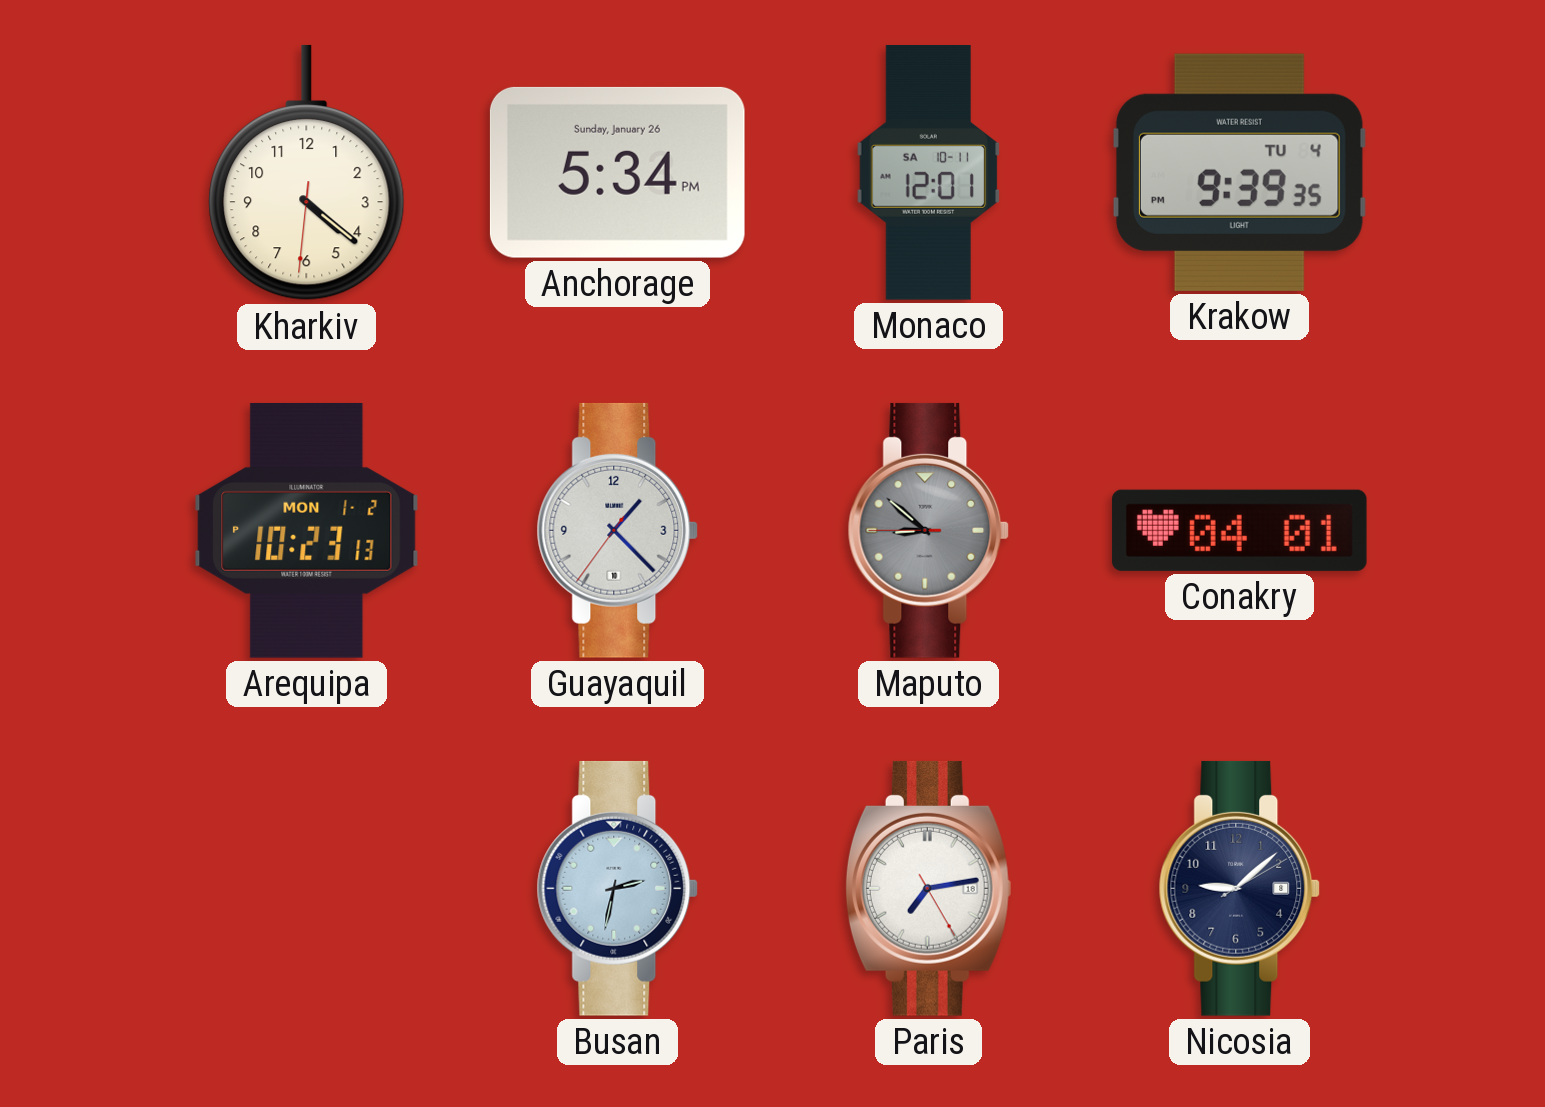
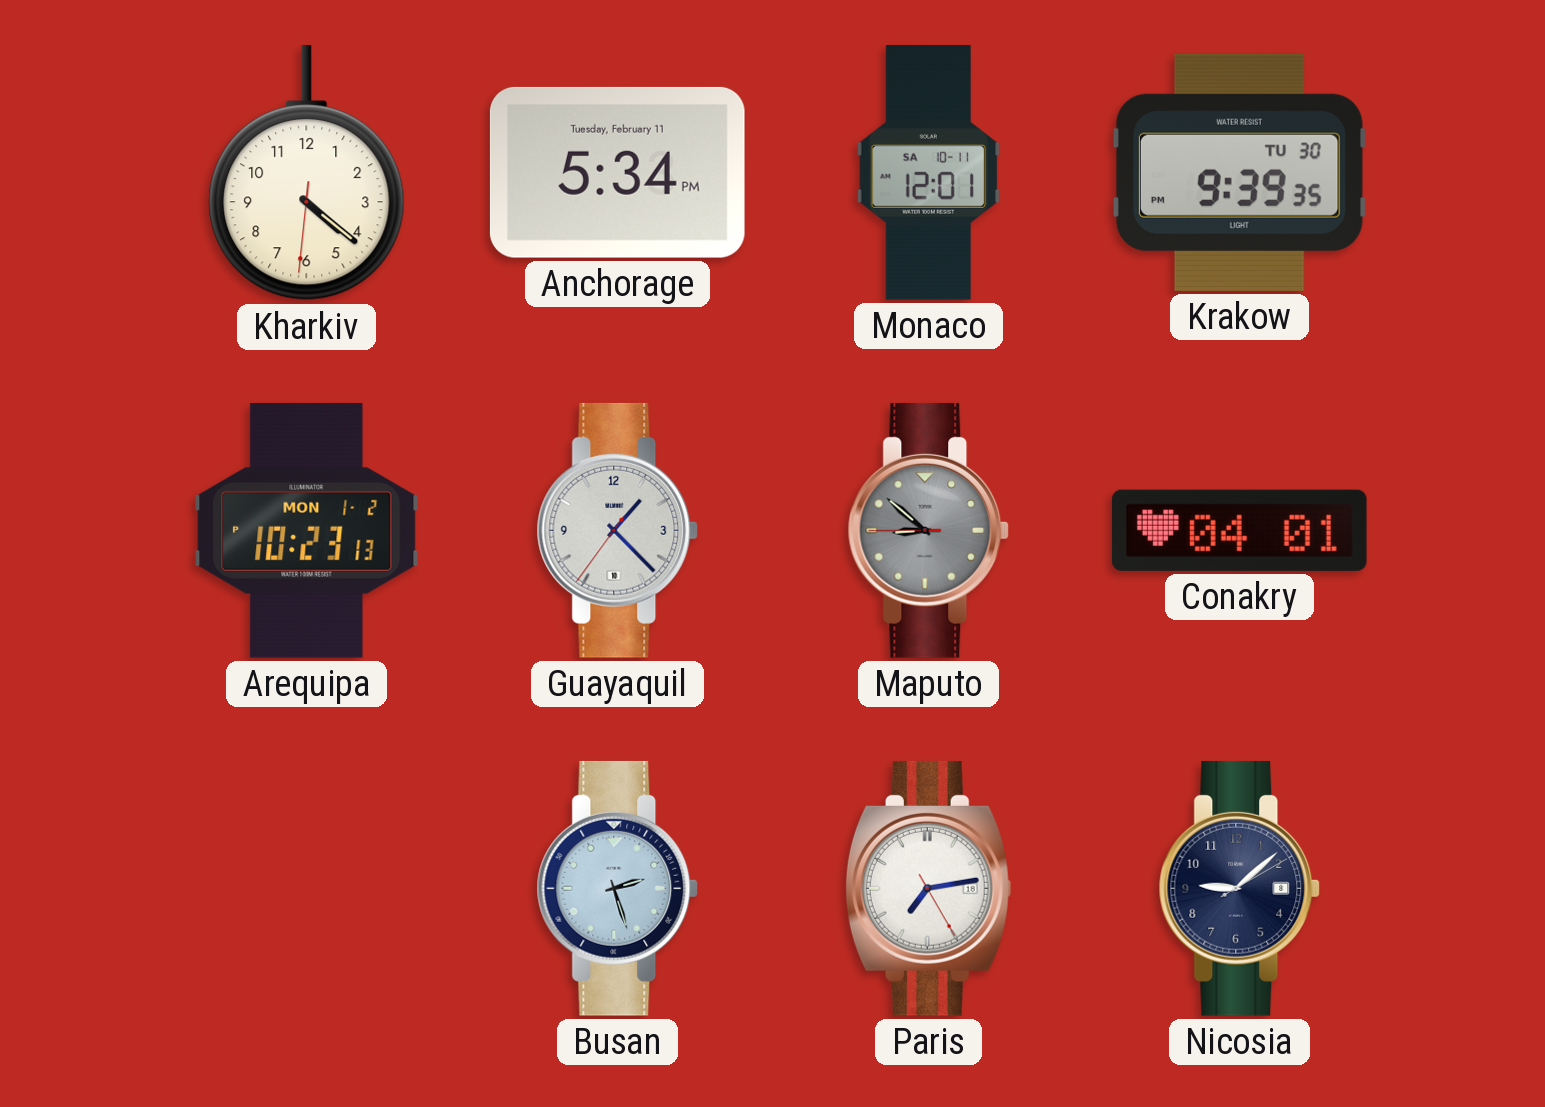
Anchorage date: Sunday, January 26 -> Tuesday, February 11 (617, 172)
Krakow date: TU 4 -> TU 30 (1239, 172)
Busan: 2:32 -> 2:27 (618, 888)
